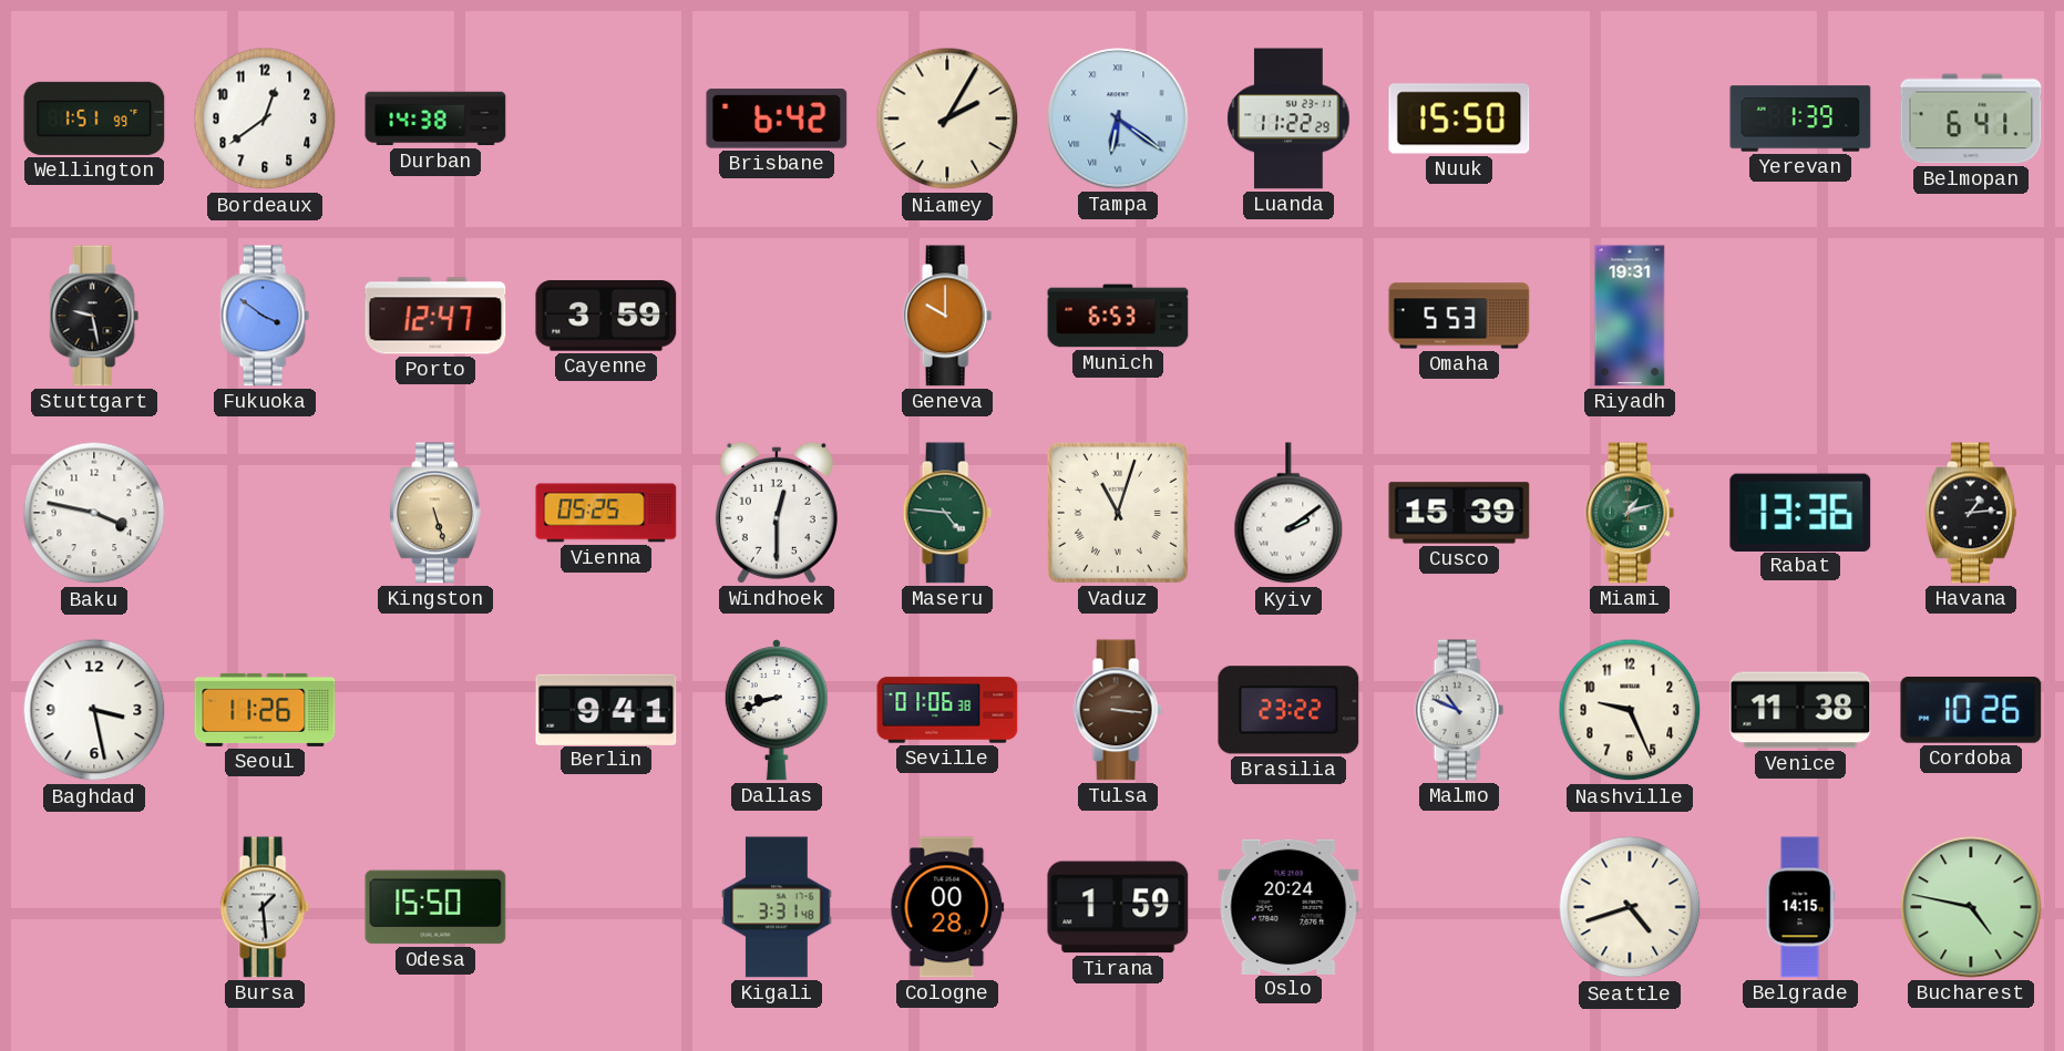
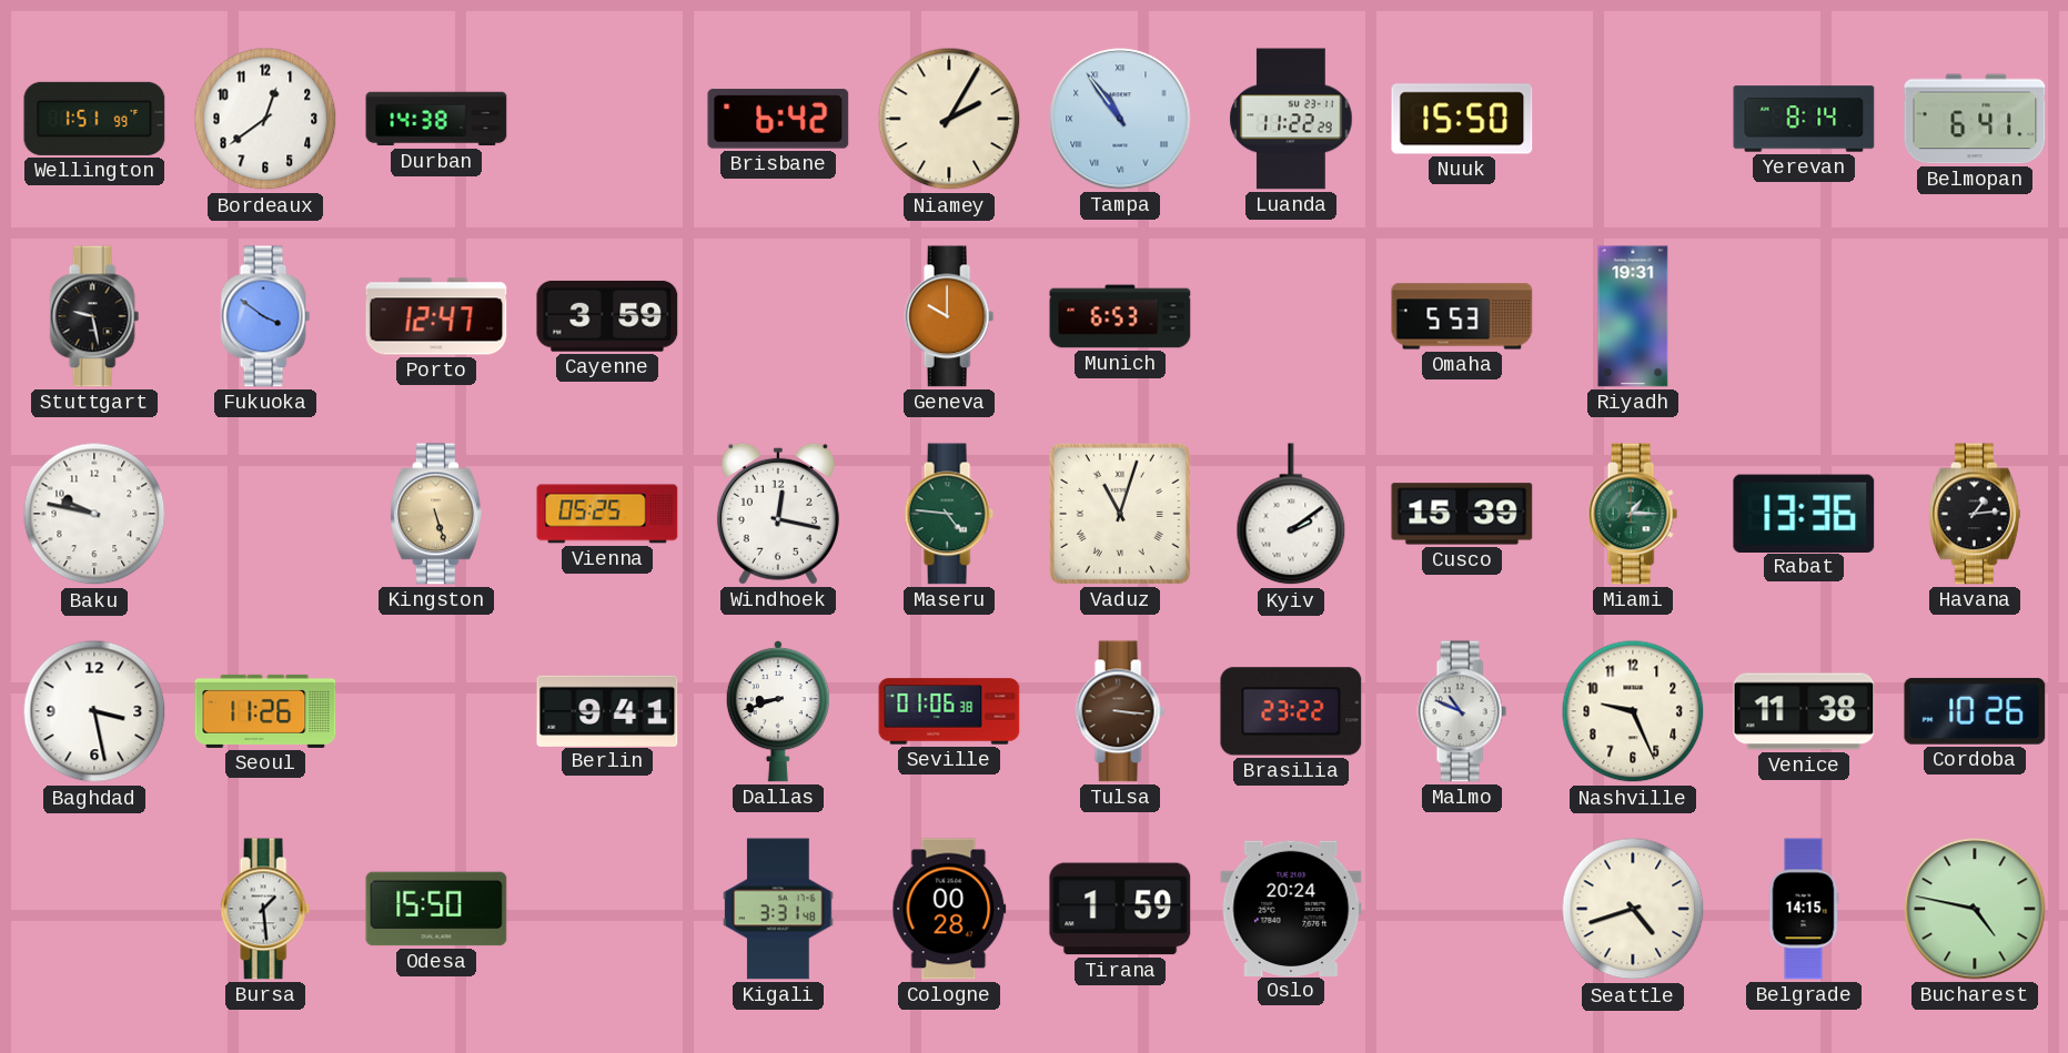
Tampa: 6:21 -> 10:54 (1120, 119)
Yerevan: 1:39 -> 8:14 (1804, 119)
Baku: 3:47 -> 9:47 (94, 514)
Windhoek: 12:30 -> 12:17 (778, 514)
Miami: 1:12 -> 1:15 (1633, 514)
